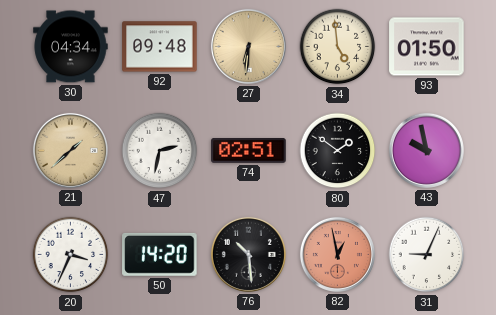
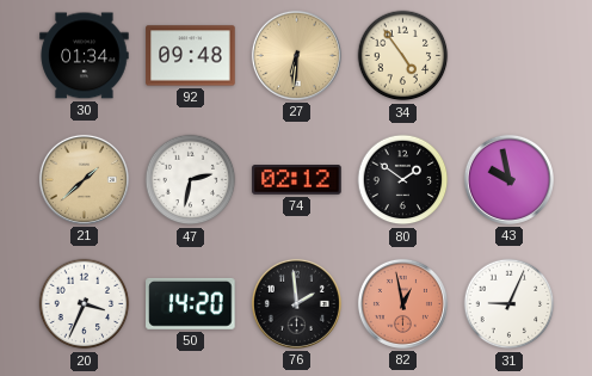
30: 04:34 -> 01:34 (85, 56)
34: 4:59 -> 4:54 (403, 56)
93: 01:50 -> none (427, 47)
74: 02:51 -> 02:12 (297, 180)
76: 10:29 -> 1:59 (296, 303)
